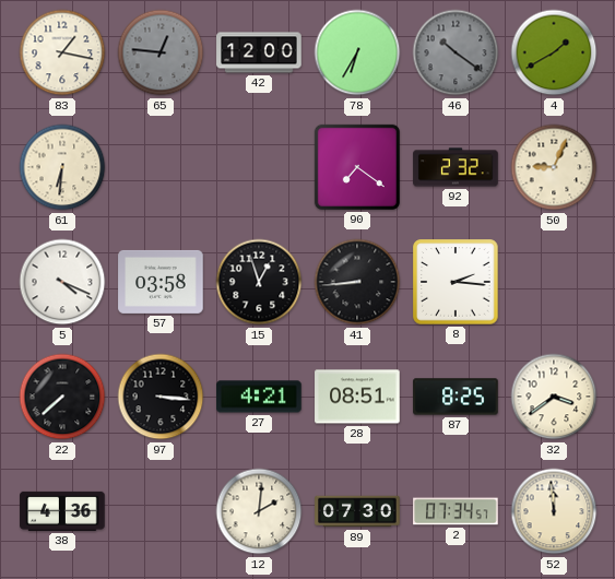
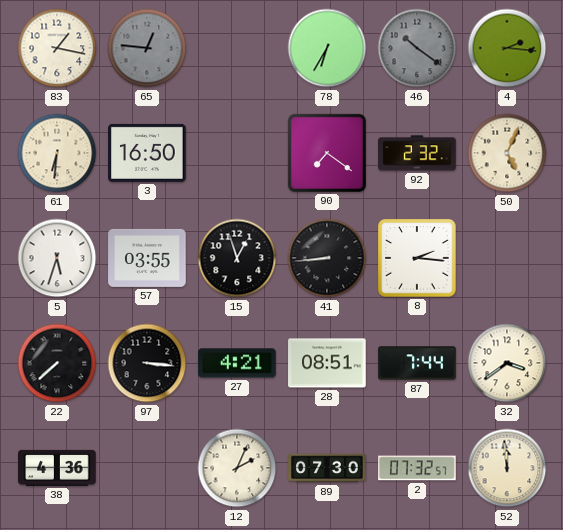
42: 12:00 -> none (259, 52)
4: 1:40 -> 2:16 (507, 48)
3: none -> 16:50 (147, 153)
50: 9:04 -> 5:04 (507, 153)
5: 4:19 -> 5:33 (57, 258)
57: 03:58 -> 03:55 (147, 258)
87: 8:25 -> 7:44 (417, 363)
12: 2:01 -> 2:04 (237, 468)
2: 07:34 -> 07:32 (417, 468)
